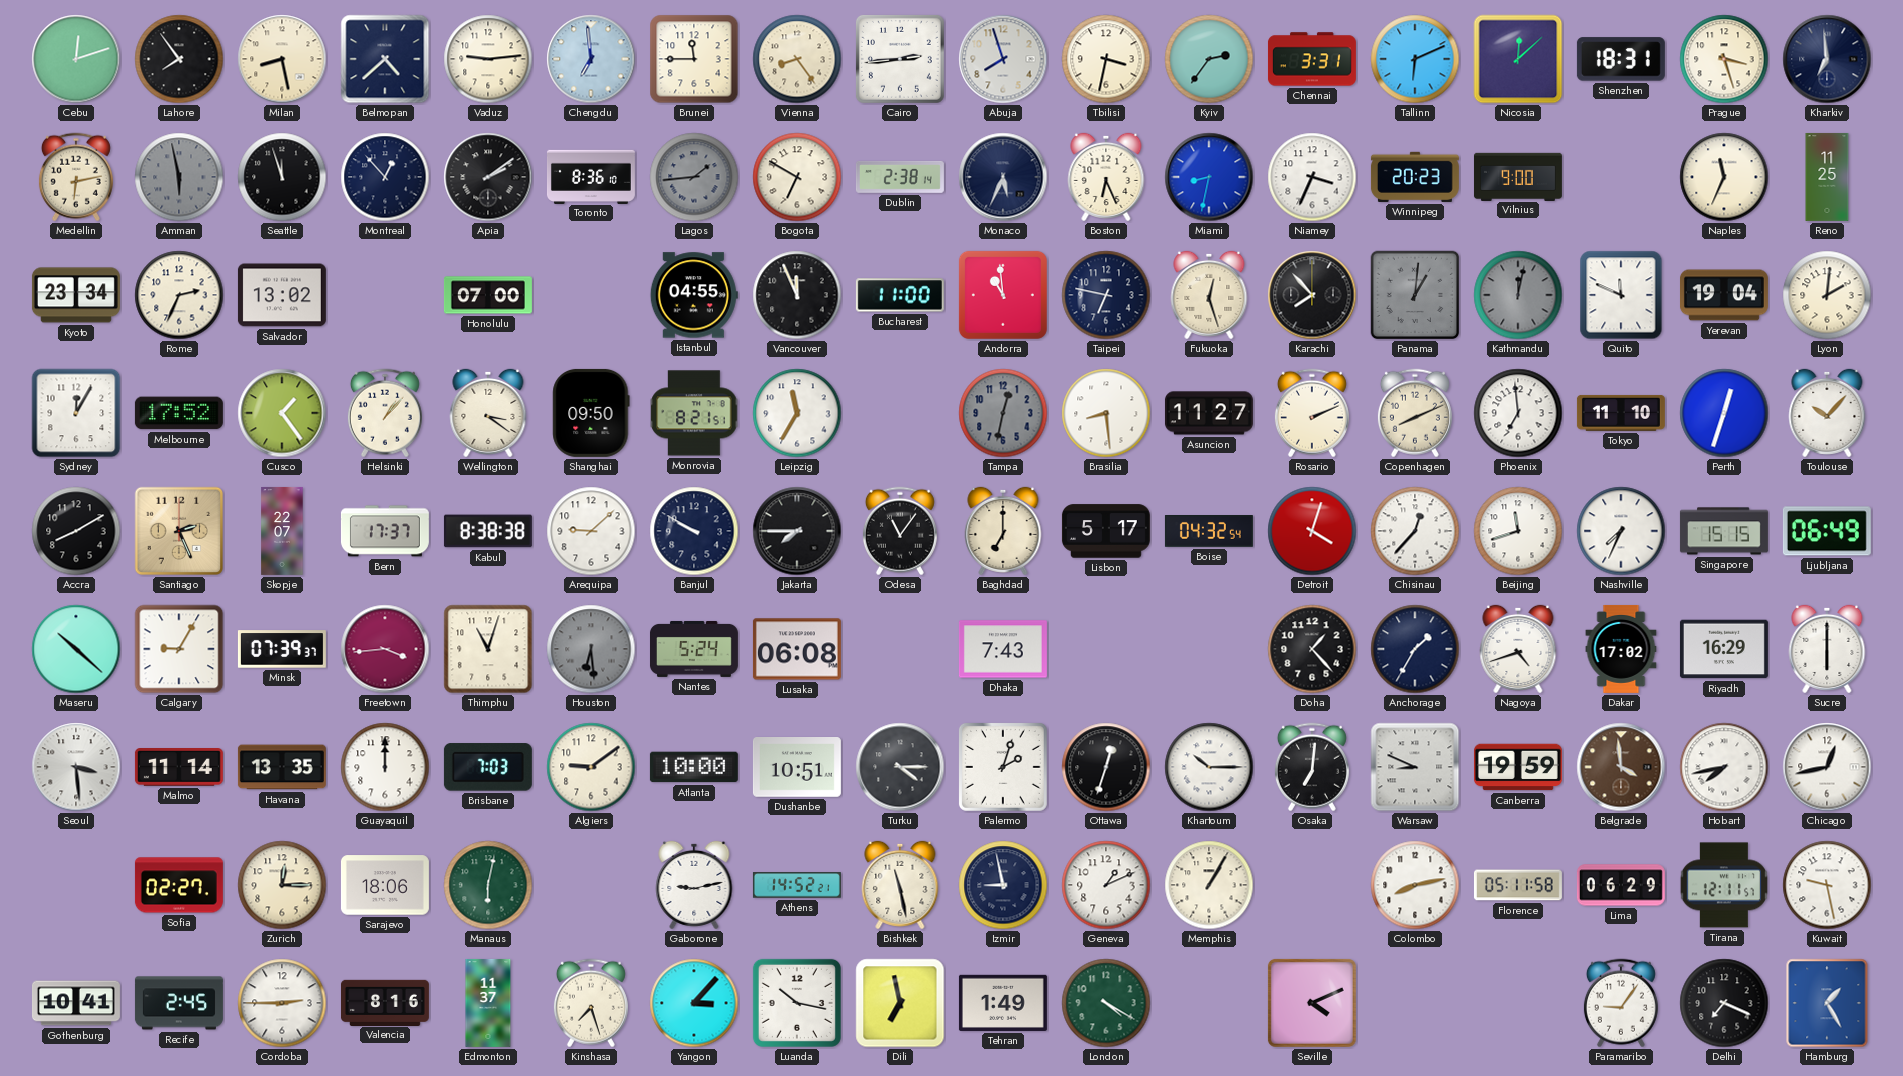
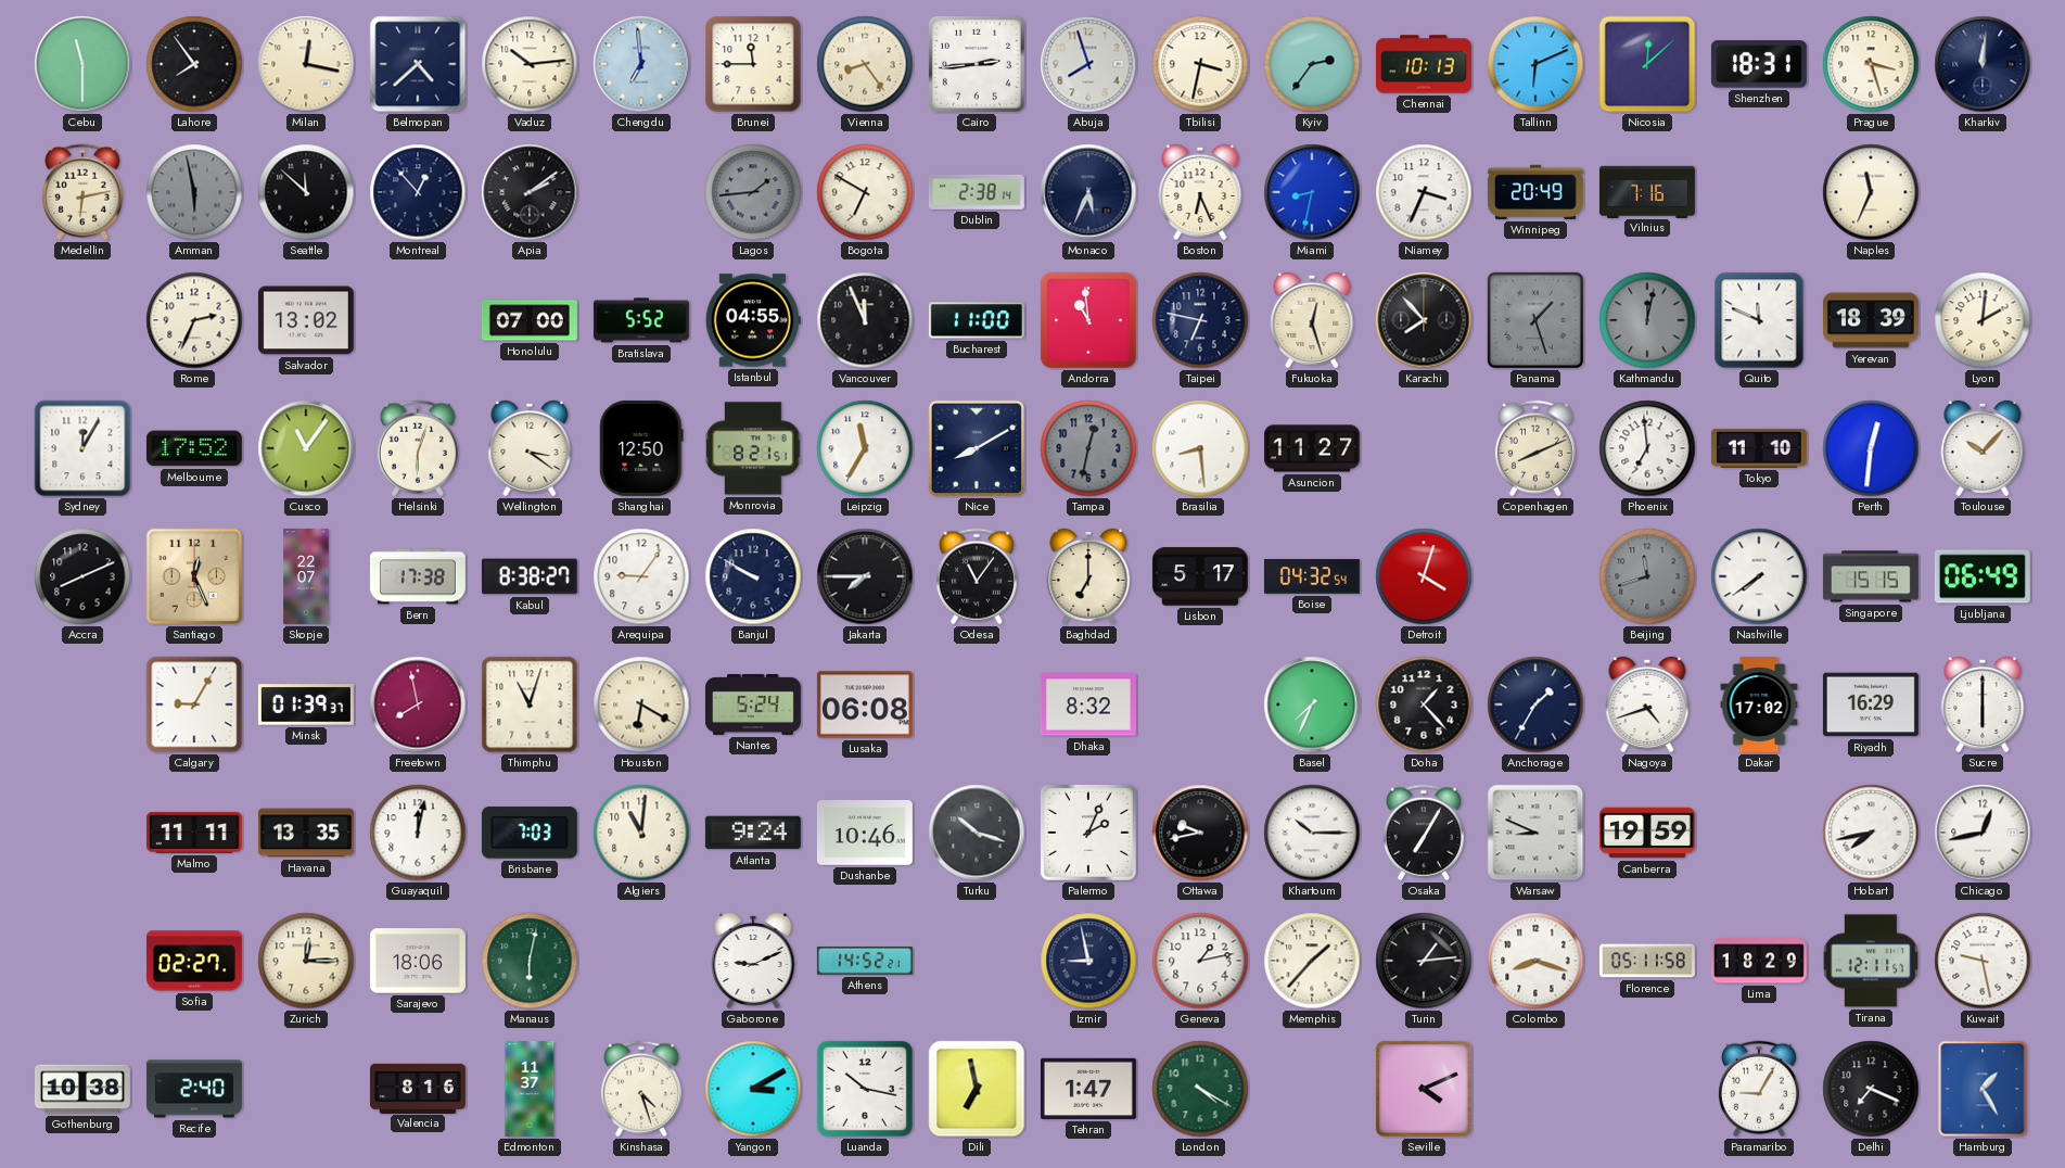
Cebu: 12:12 -> 11:30 (82, 64)
Milan: 8:28 -> 12:17 (306, 64)
Vaduz: 9:14 -> 10:14 (530, 64)
Chennai: 3:31 -> 10:13 (1424, 64)
Kharkiv: 6:59 -> 12:01 (1983, 64)
Seattle: 11:57 -> 11:52 (306, 192)
Toronto: 8:36 -> none (591, 176)
Winnipeg: 20:23 -> 20:49 (1535, 192)
Vilnius: 9:00 -> 7:16 (1647, 191)
Reno: 11:25 -> none (1827, 177)
Kyoto: 23:34 -> none (76, 295)
Bratislava: none -> 5:52 (641, 320)
Panama: 1:01 -> 1:27 (1535, 320)
Yerevan: 19:04 -> 18:39 (1871, 320)
Cusco: 1:24 -> 11:06 (306, 448)
Helsinki: 1:07 -> 6:03 (418, 448)
Shanghai: 09:50 -> 12:50 (641, 448)
Nice: none -> 8:10 (977, 448)
Rosario: 2:11 -> none (1312, 413)
Perth: 12:33 -> 12:31 (1871, 448)
Accra: 8:10 -> 8:11 (82, 576)
Santiago: 2:26 -> 12:26 (194, 576)
Bern: 17:37 -> 17:38 (418, 576)
Kabul: 8:38:38 -> 8:38:27 (530, 576)
Arequipa: 9:08 -> 9:06 (641, 576)
Chisinau: 12:37 -> none (1415, 531)
Beijing dial: white -> grey (1647, 576)
Nashville: 7:34 -> 7:39 (1759, 576)
Maseru: 10:22 -> none (76, 649)
Minsk: 07:39 -> 01:39 (306, 704)
Freetown: 3:44 -> 7:58 (418, 704)
Houston: 6:29 -> 6:20 (641, 704)
Houston dial: grey -> cream (641, 704)
Dhaka: 7:43 -> 8:32 (1088, 704)
Basel: none -> 7:34 (1312, 704)
Seoul: 3:29 -> none (76, 767)
Malmo: 11:14 -> 11:11 (194, 834)
Guayaquil: 12:00 -> 12:02 (418, 833)
Algiers: 9:09 -> 11:01 (641, 833)
Atlanta: 10:00 -> 9:24 (753, 833)
Dushanbe: 10:51 -> 10:46 (865, 834)
Turku: 4:15 -> 10:18 (977, 833)
Palermo: 2:03 -> 2:04 (1088, 833)
Ottawa: 12:33 -> 9:43 (1200, 833)
Osaka: 7:01 -> 7:05 (1424, 833)
Belgrade: 3:59 -> none (1621, 767)
Gaborone: 9:13 -> 9:11 (753, 961)
Bishkek: 11:28 -> none (900, 885)
Geneva: 1:11 -> 1:13 (1200, 961)
Memphis: 1:05 -> 1:37 (1312, 961)
Turin: none -> 1:14 (1424, 961)
Colombo: 8:13 -> 8:18 (1535, 961)
Lima: 06:29 -> 18:29 (1759, 961)
Gothenburg: 10:41 -> 10:38 (82, 1089)
Recife: 2:45 -> 2:40 (194, 1089)
Cordoba: 2:45 -> none (282, 1003)
Kinshasa: 7:27 -> 4:27 (641, 1089)
Yangon: 3:07 -> 3:10 (753, 1089)
Tehran: 1:49 -> 1:47 (1088, 1089)
Paramaribo: 9:06 -> 9:05 (1759, 1089)
